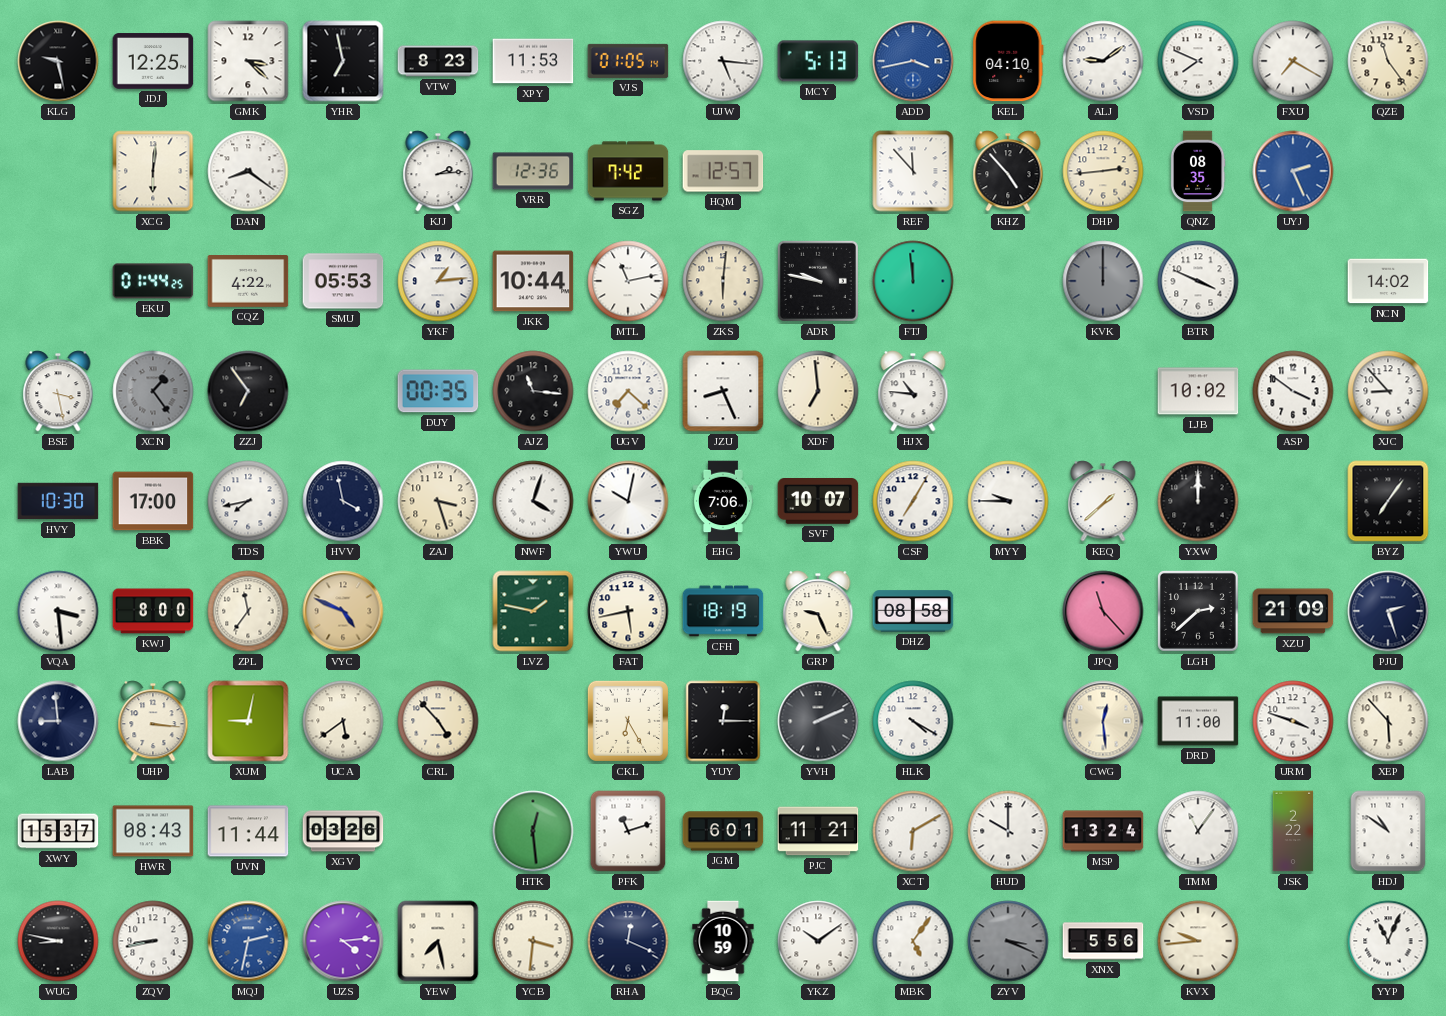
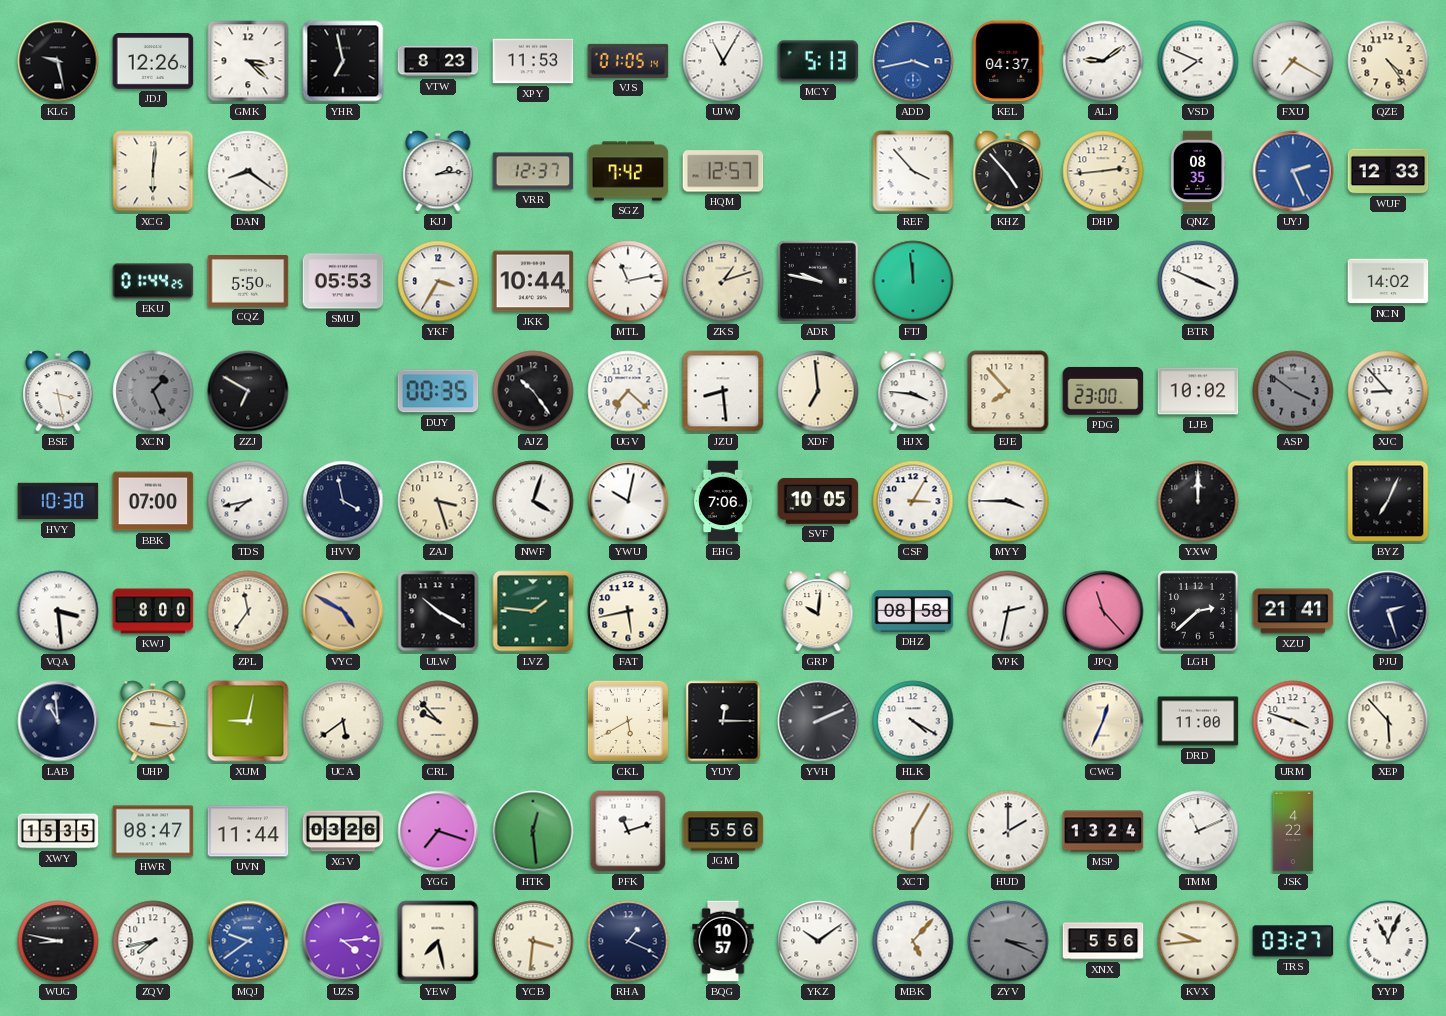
JDJ: 12:25 -> 12:26 (153, 61)
UJW: 5:16 -> 11:05 (723, 61)
KEL: 04:10 -> 04:37 (1008, 61)
QZE: 11:24 -> 4:24 (1388, 61)
VRR: 12:36 -> 12:37 (533, 171)
REF: 11:53 -> 3:53 (913, 171)
WUF: none -> 12:33 (1388, 171)
CQZ: 4:22 -> 5:50 (248, 282)
YKF: 1:14 -> 3:35 (438, 281)
ZKS: 6:01 -> 1:12 (723, 281)
KVK: 12:00 -> none (1103, 281)
XCN: 1:24 -> 1:26 (153, 391)
ZZJ: 6:54 -> 6:50 (248, 391)
AJZ: 11:16 -> 10:24 (533, 391)
JZU: 8:26 -> 8:29 (723, 391)
HJX: 10:46 -> 3:46 (913, 391)
EJE: none -> 7:53 (1008, 391)
PDG: none -> 23:00 (1103, 391)
ASP dial: white -> grey (1293, 391)
BBK: 17:00 -> 07:00 (153, 501)
SVF: 10:07 -> 10:05 (818, 502)
CSF: 7:05 -> 3:05 (913, 501)
MYY: 9:45 -> 3:45 (1008, 501)
KEQ: 1:38 -> none (1103, 501)
BYZ: 7:06 -> 7:04 (1388, 501)
VYC: 4:49 -> 4:50 (343, 611)
ULW: none -> 10:20 (438, 611)
LVZ: 1:47 -> 1:46 (533, 611)
CFH: 18:19 -> none (723, 611)
GRP: 9:26 -> 10:01 (818, 611)
VPK: none -> 2:32 (1008, 611)
XZU: 21:09 -> 21:41 (1293, 611)
LAB: 8:59 -> 10:59 (58, 721)
CRL: 4:53 -> 9:53 (438, 721)
CKL: 6:25 -> 5:40 (628, 721)
CWG: 12:29 -> 12:34 (1103, 721)
XWY: 15:37 -> 15:35 (58, 831)
HWR: 08:43 -> 08:47 (153, 831)
YGG: none -> 7:18 (438, 831)
JGM: 6:01 -> 5:56 (723, 831)
PJC: 11:21 -> none (818, 831)
XCT: 6:10 -> 6:05 (913, 831)
HUD: 10:00 -> 2:00 (1008, 831)
TMM: 11:06 -> 11:11 (1198, 831)
JSK: 2:22 -> 4:22 (1293, 831)
HDJ: 10:51 -> none (1388, 831)
ZQV: 8:43 -> 7:43 (153, 941)
MQJ: 2:32 -> 9:39 (248, 941)
RHA: 12:19 -> 1:19 (628, 941)
BQG: 10:59 -> 10:57 (723, 941)
MBK: 5:06 -> 5:07 (913, 941)
TRS: none -> 03:27 (1293, 941)
